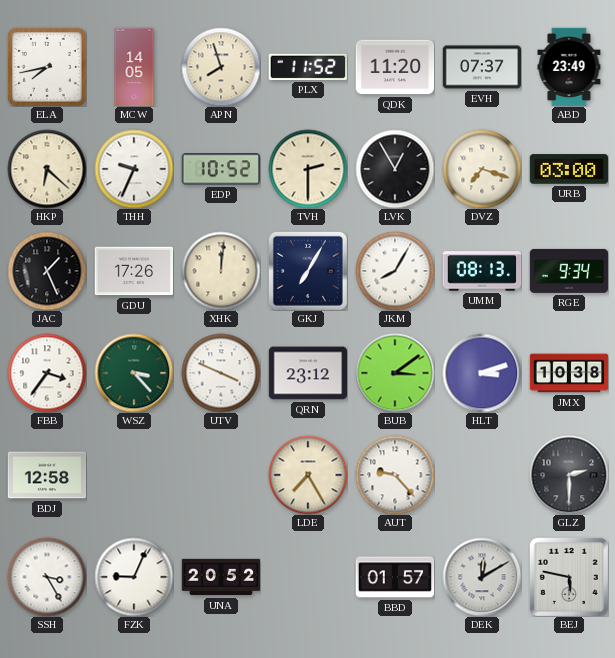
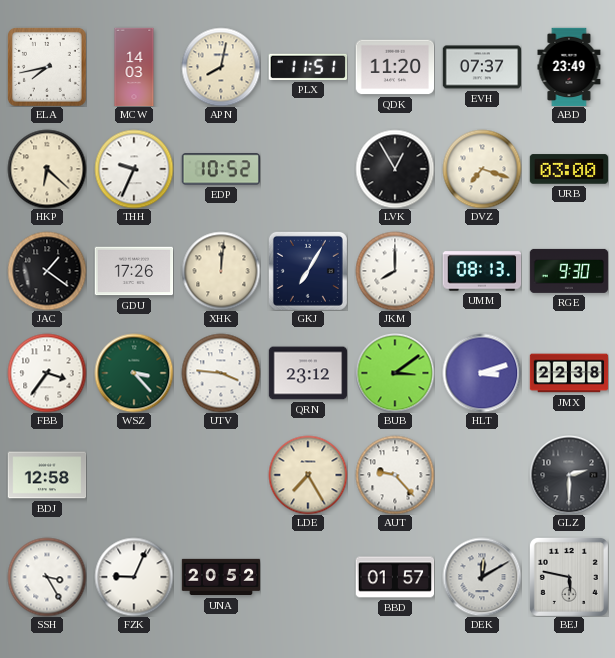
MCW: 14:05 -> 14:03 (134, 67)
APN: 7:57 -> 8:02 (221, 67)
PLX: 11:52 -> 11:51 (307, 67)
TVH: 2:30 -> none (308, 169)
JAC: 1:26 -> 1:21 (47, 271)
JKM: 8:05 -> 8:00 (395, 271)
RGE: 9:34 -> 9:30 (569, 271)
UTV: 3:49 -> 3:46 (221, 373)
JMX: 10:38 -> 22:38 (569, 373)
